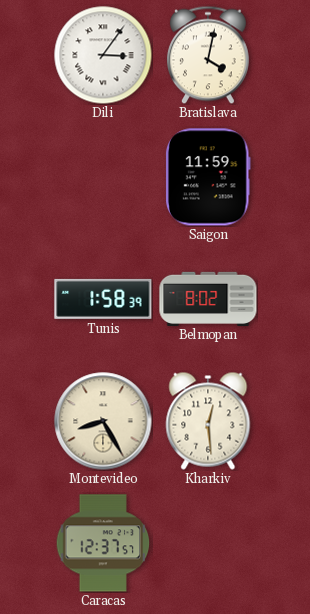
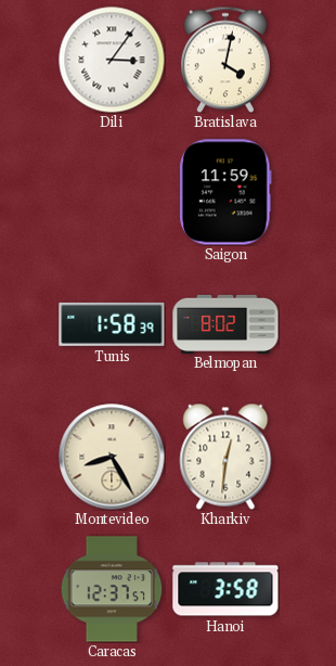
Kharkiv: 12:29 -> 12:31 (225, 457)
Hanoi: none -> 3:58 (225, 589)
